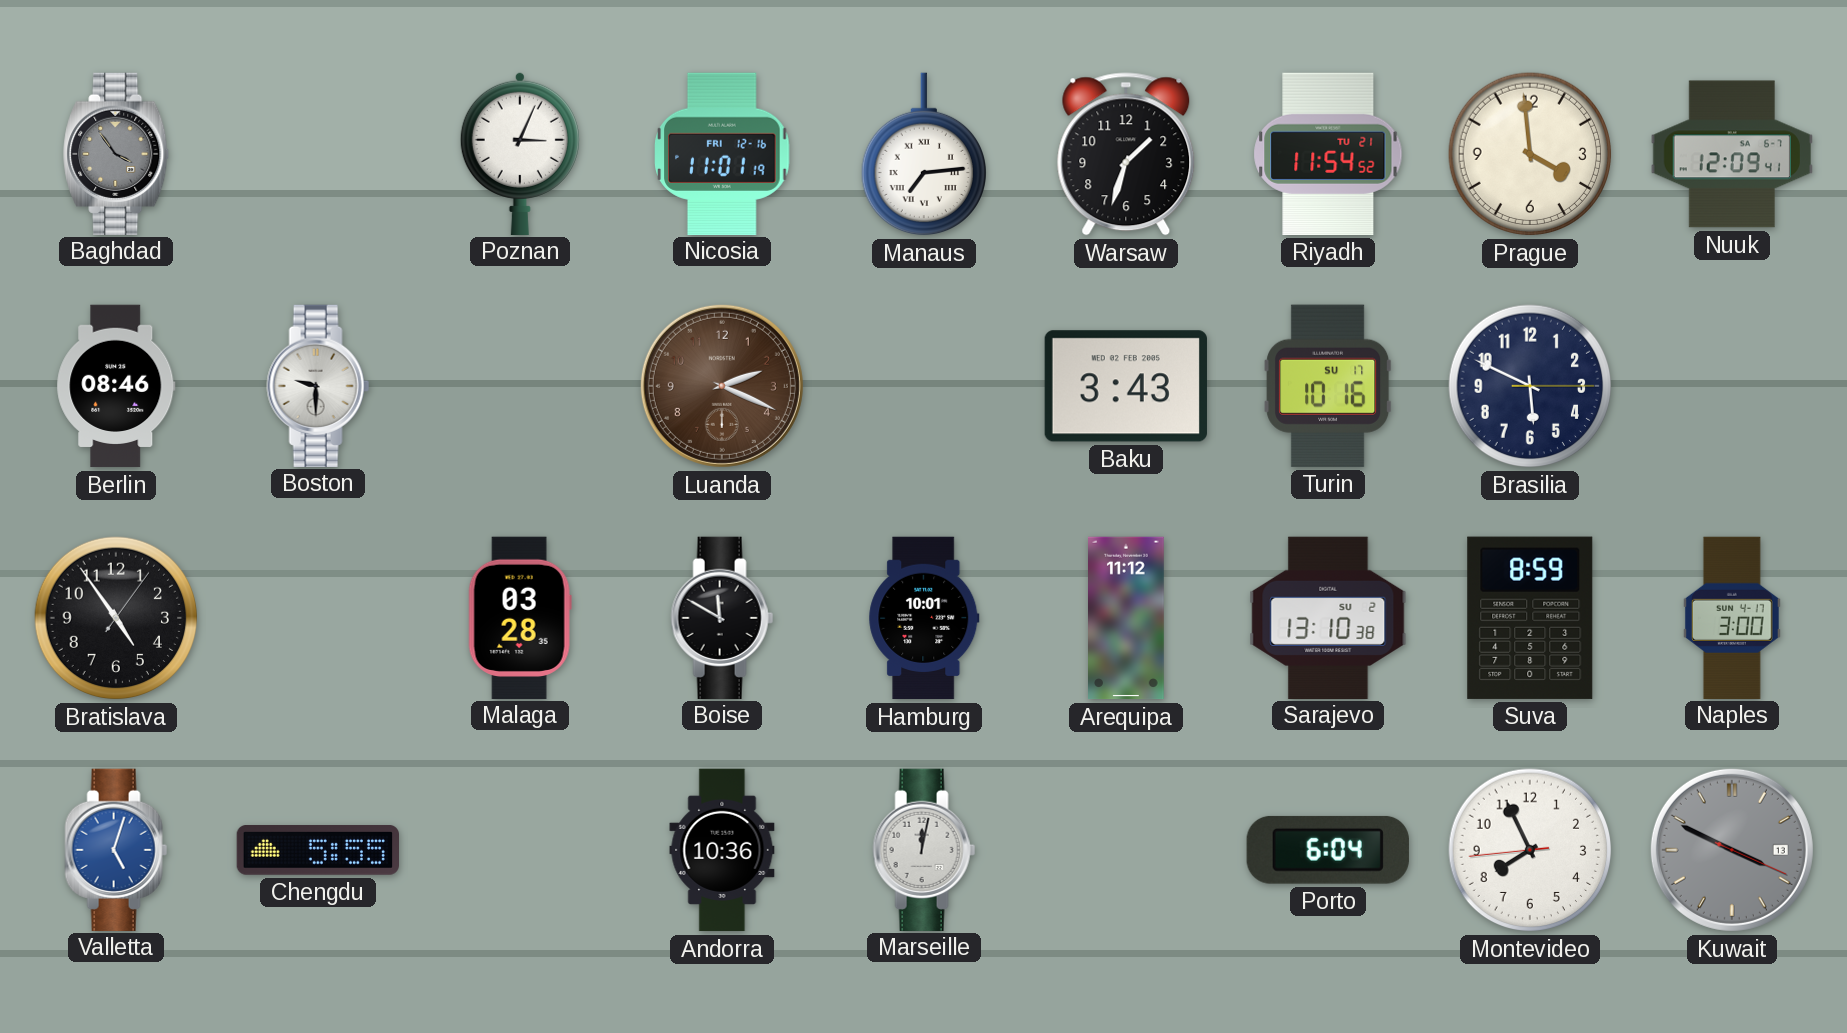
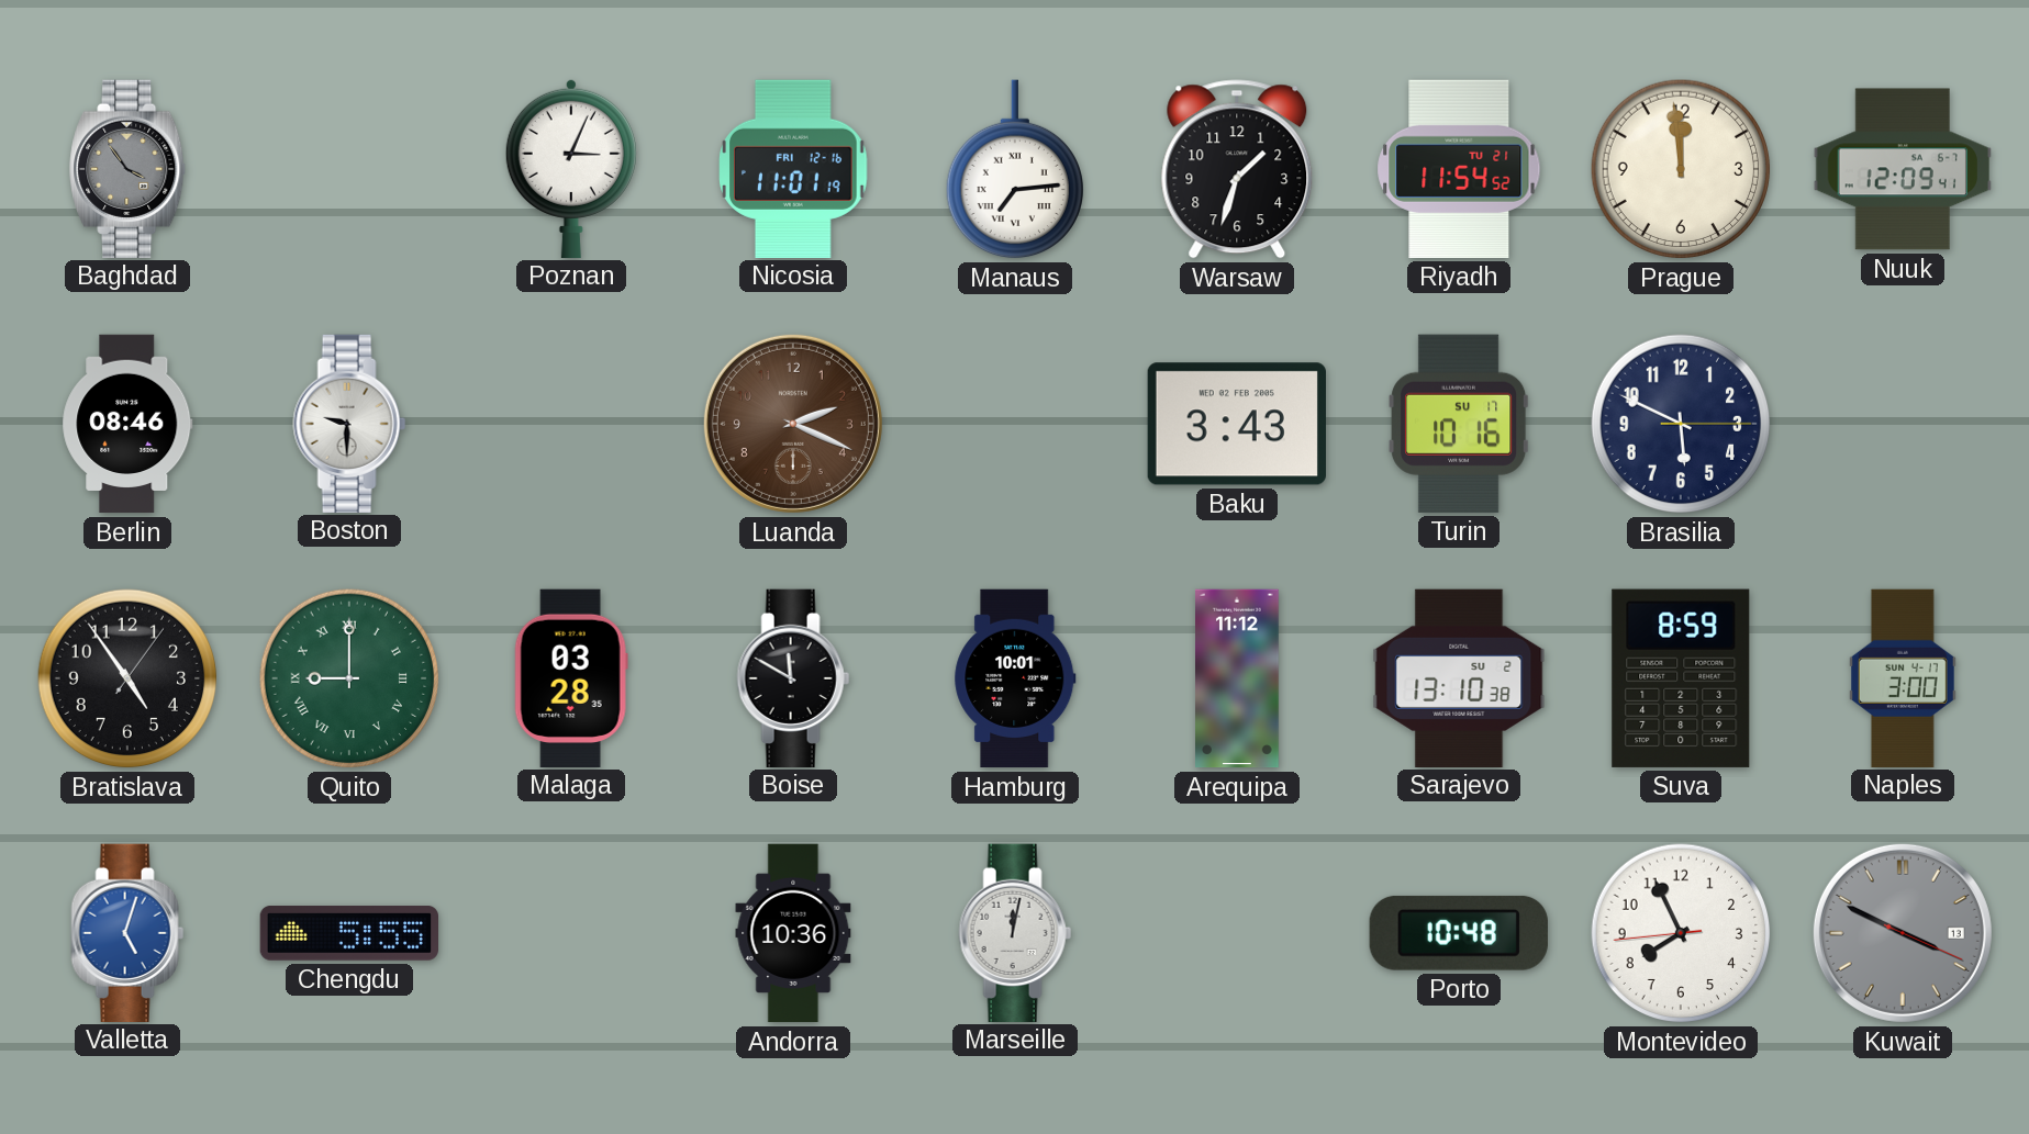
Prague: 3:59 -> 11:59 (1681, 169)
Quito: none -> 9:00 (349, 678)
Porto: 6:04 -> 10:48 (1459, 933)
